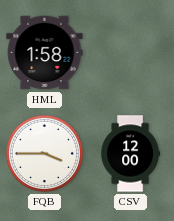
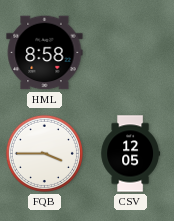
HML: 1:58 -> 8:58 (45, 53)
CSV: 12:00 -> 12:05 (131, 154)
